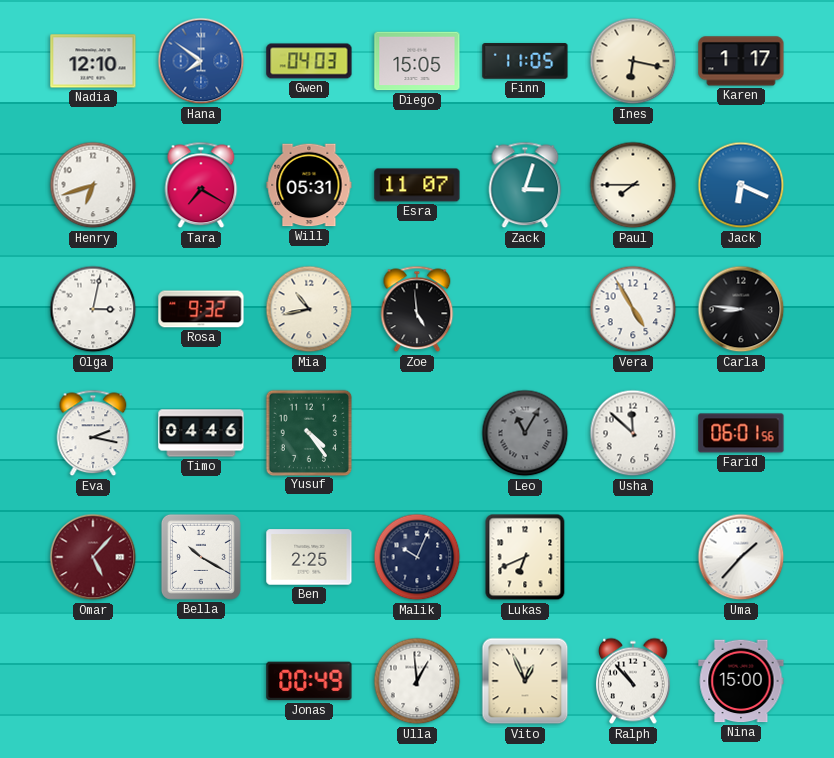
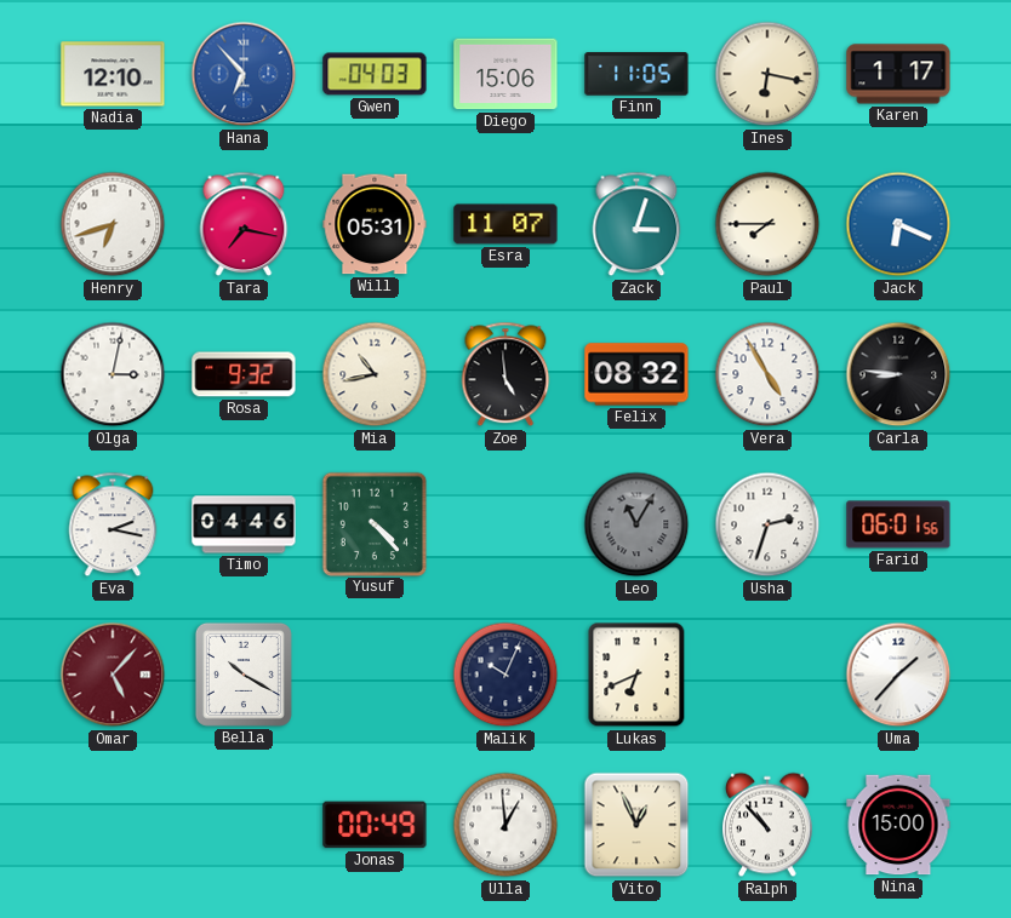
Hana: 7:51 -> 6:53 (244, 74)
Diego: 15:05 -> 15:06 (505, 74)
Tara: 7:20 -> 7:17 (244, 224)
Felix: none -> 08:32 (636, 374)
Yusuf: 4:24 -> 4:23 (373, 523)
Usha: 11:52 -> 2:33 (767, 524)
Ben: 2:25 -> none (309, 557)
